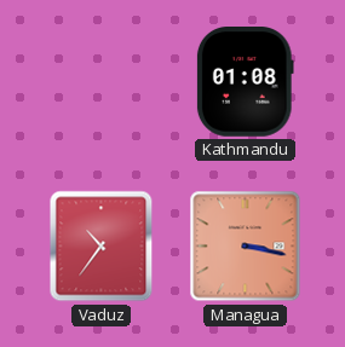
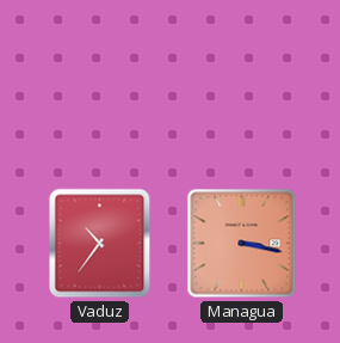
Kathmandu: 01:08 -> none (245, 82)
